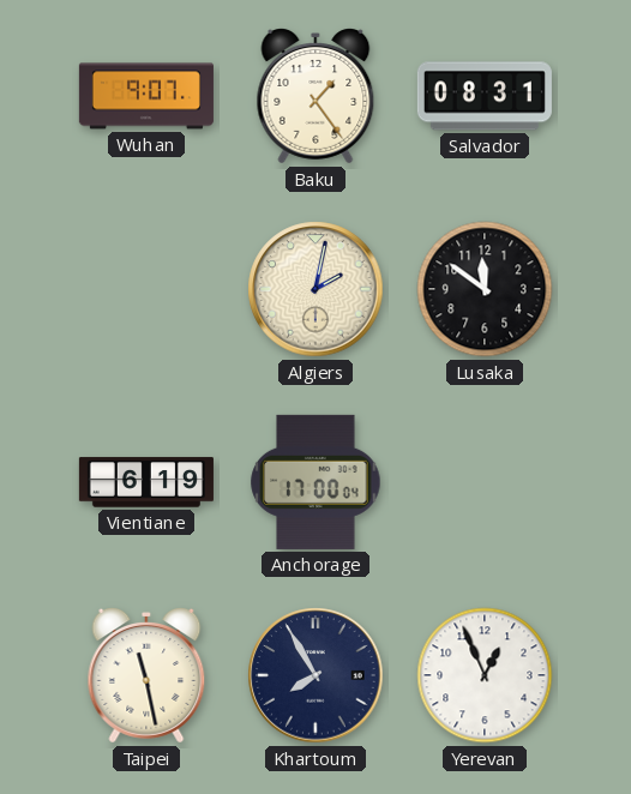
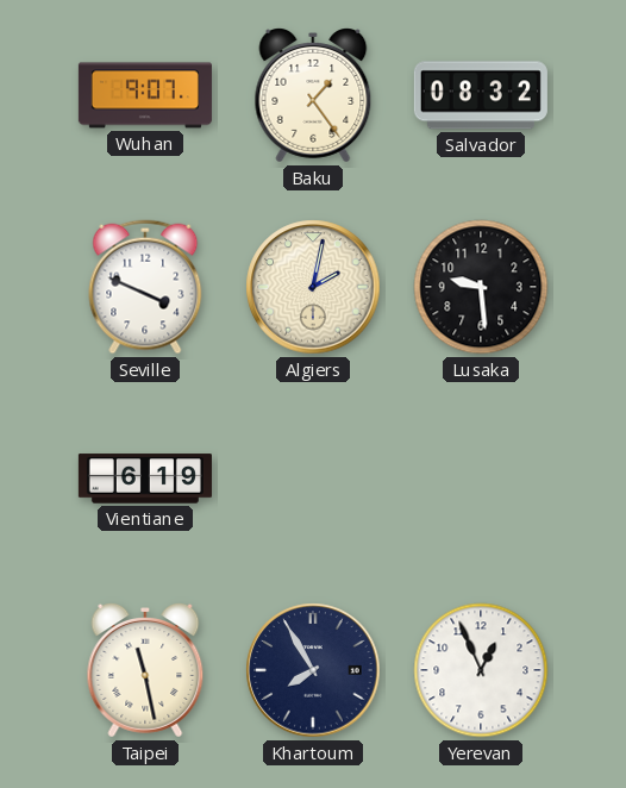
Salvador: 08:31 -> 08:32 (481, 95)
Seville: none -> 3:49 (145, 287)
Lusaka: 11:51 -> 9:29 (481, 287)
Anchorage: 17:00 -> none (315, 482)
